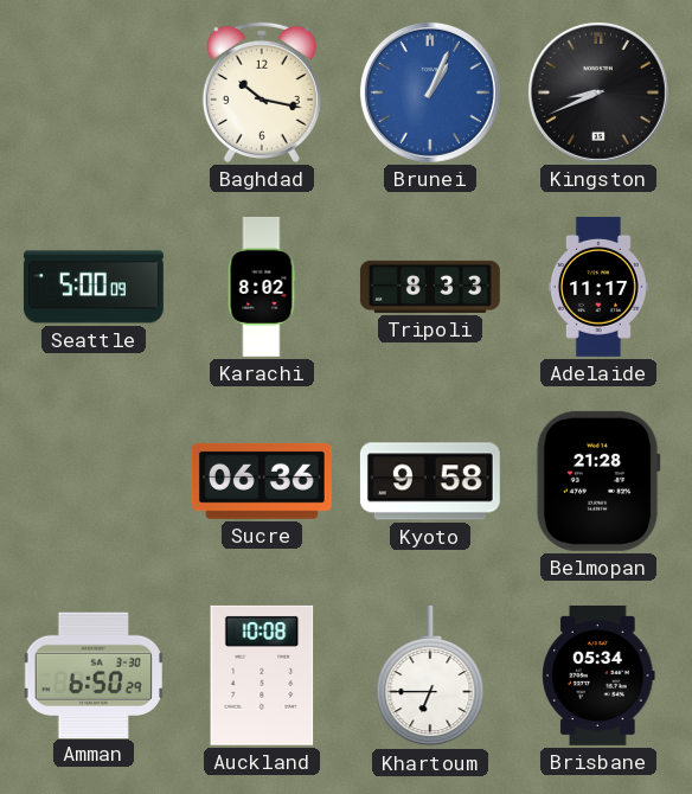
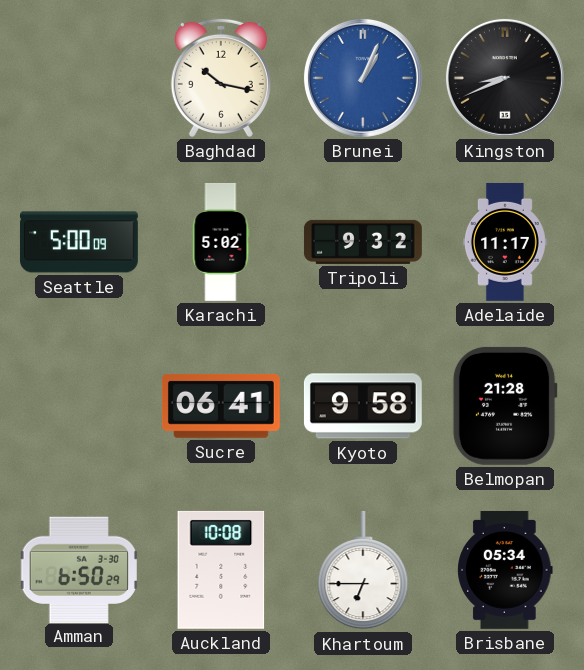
Karachi: 8:02 -> 5:02 (221, 242)
Tripoli: 8:33 -> 9:32 (363, 242)
Sucre: 06:36 -> 06:41 (221, 406)
